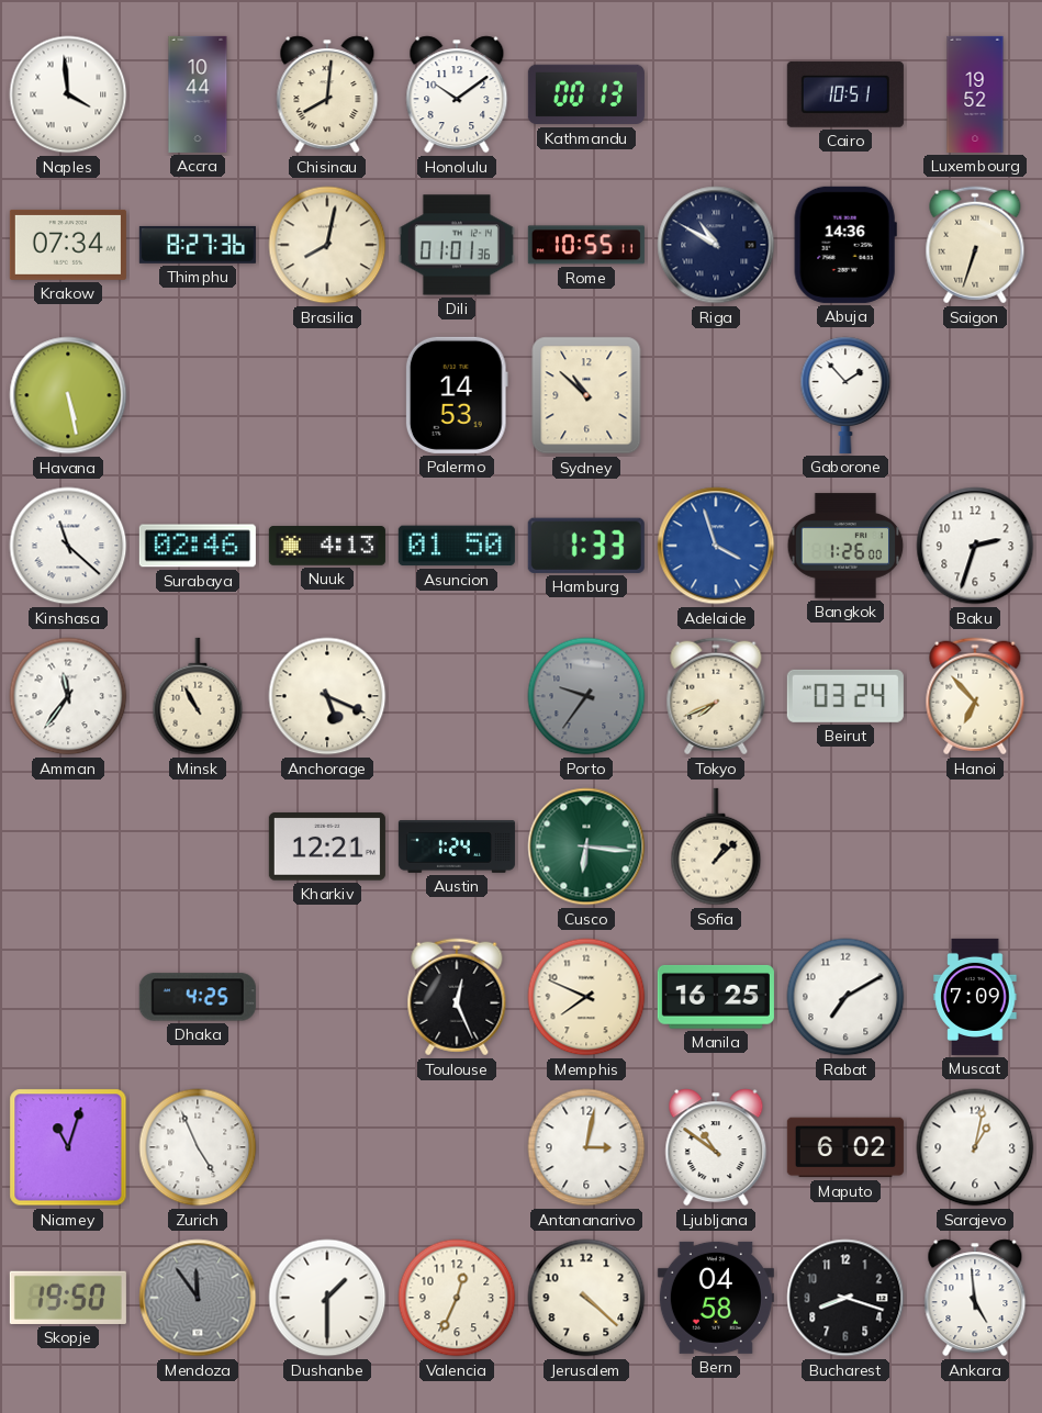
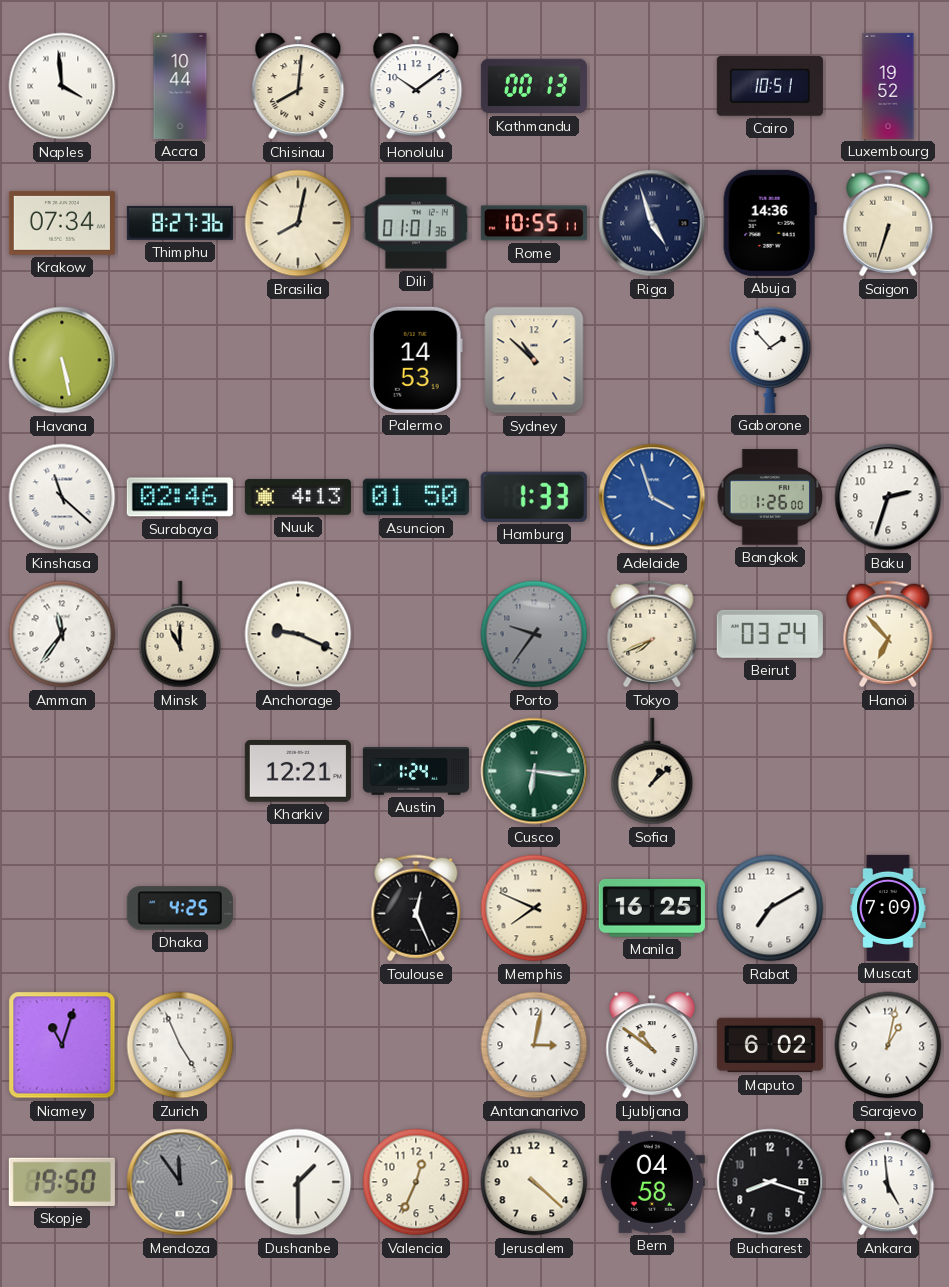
Riga: 10:50 -> 4:57 (652, 223)
Minsk: 10:55 -> 11:00 (180, 634)
Anchorage: 5:19 -> 9:19 (298, 634)
